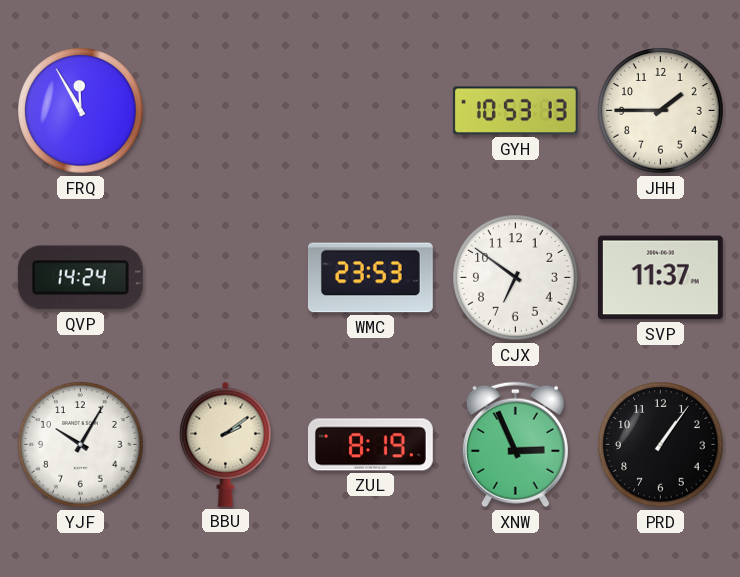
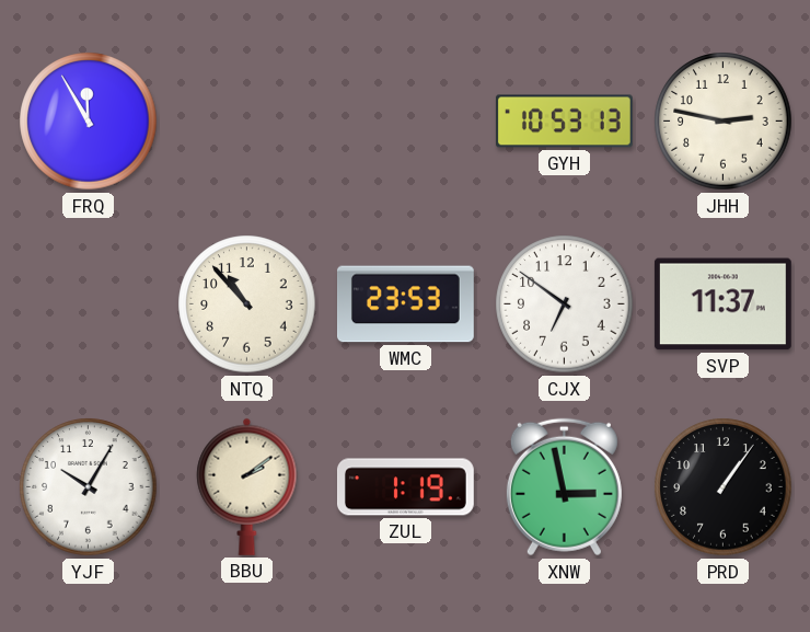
JHH: 1:45 -> 2:47 (724, 122)
QVP: 14:24 -> none (80, 278)
NTQ: none -> 10:53 (247, 304)
ZUL: 8:19 -> 1:19 (405, 487)
XNW: 2:56 -> 2:58 (564, 487)
